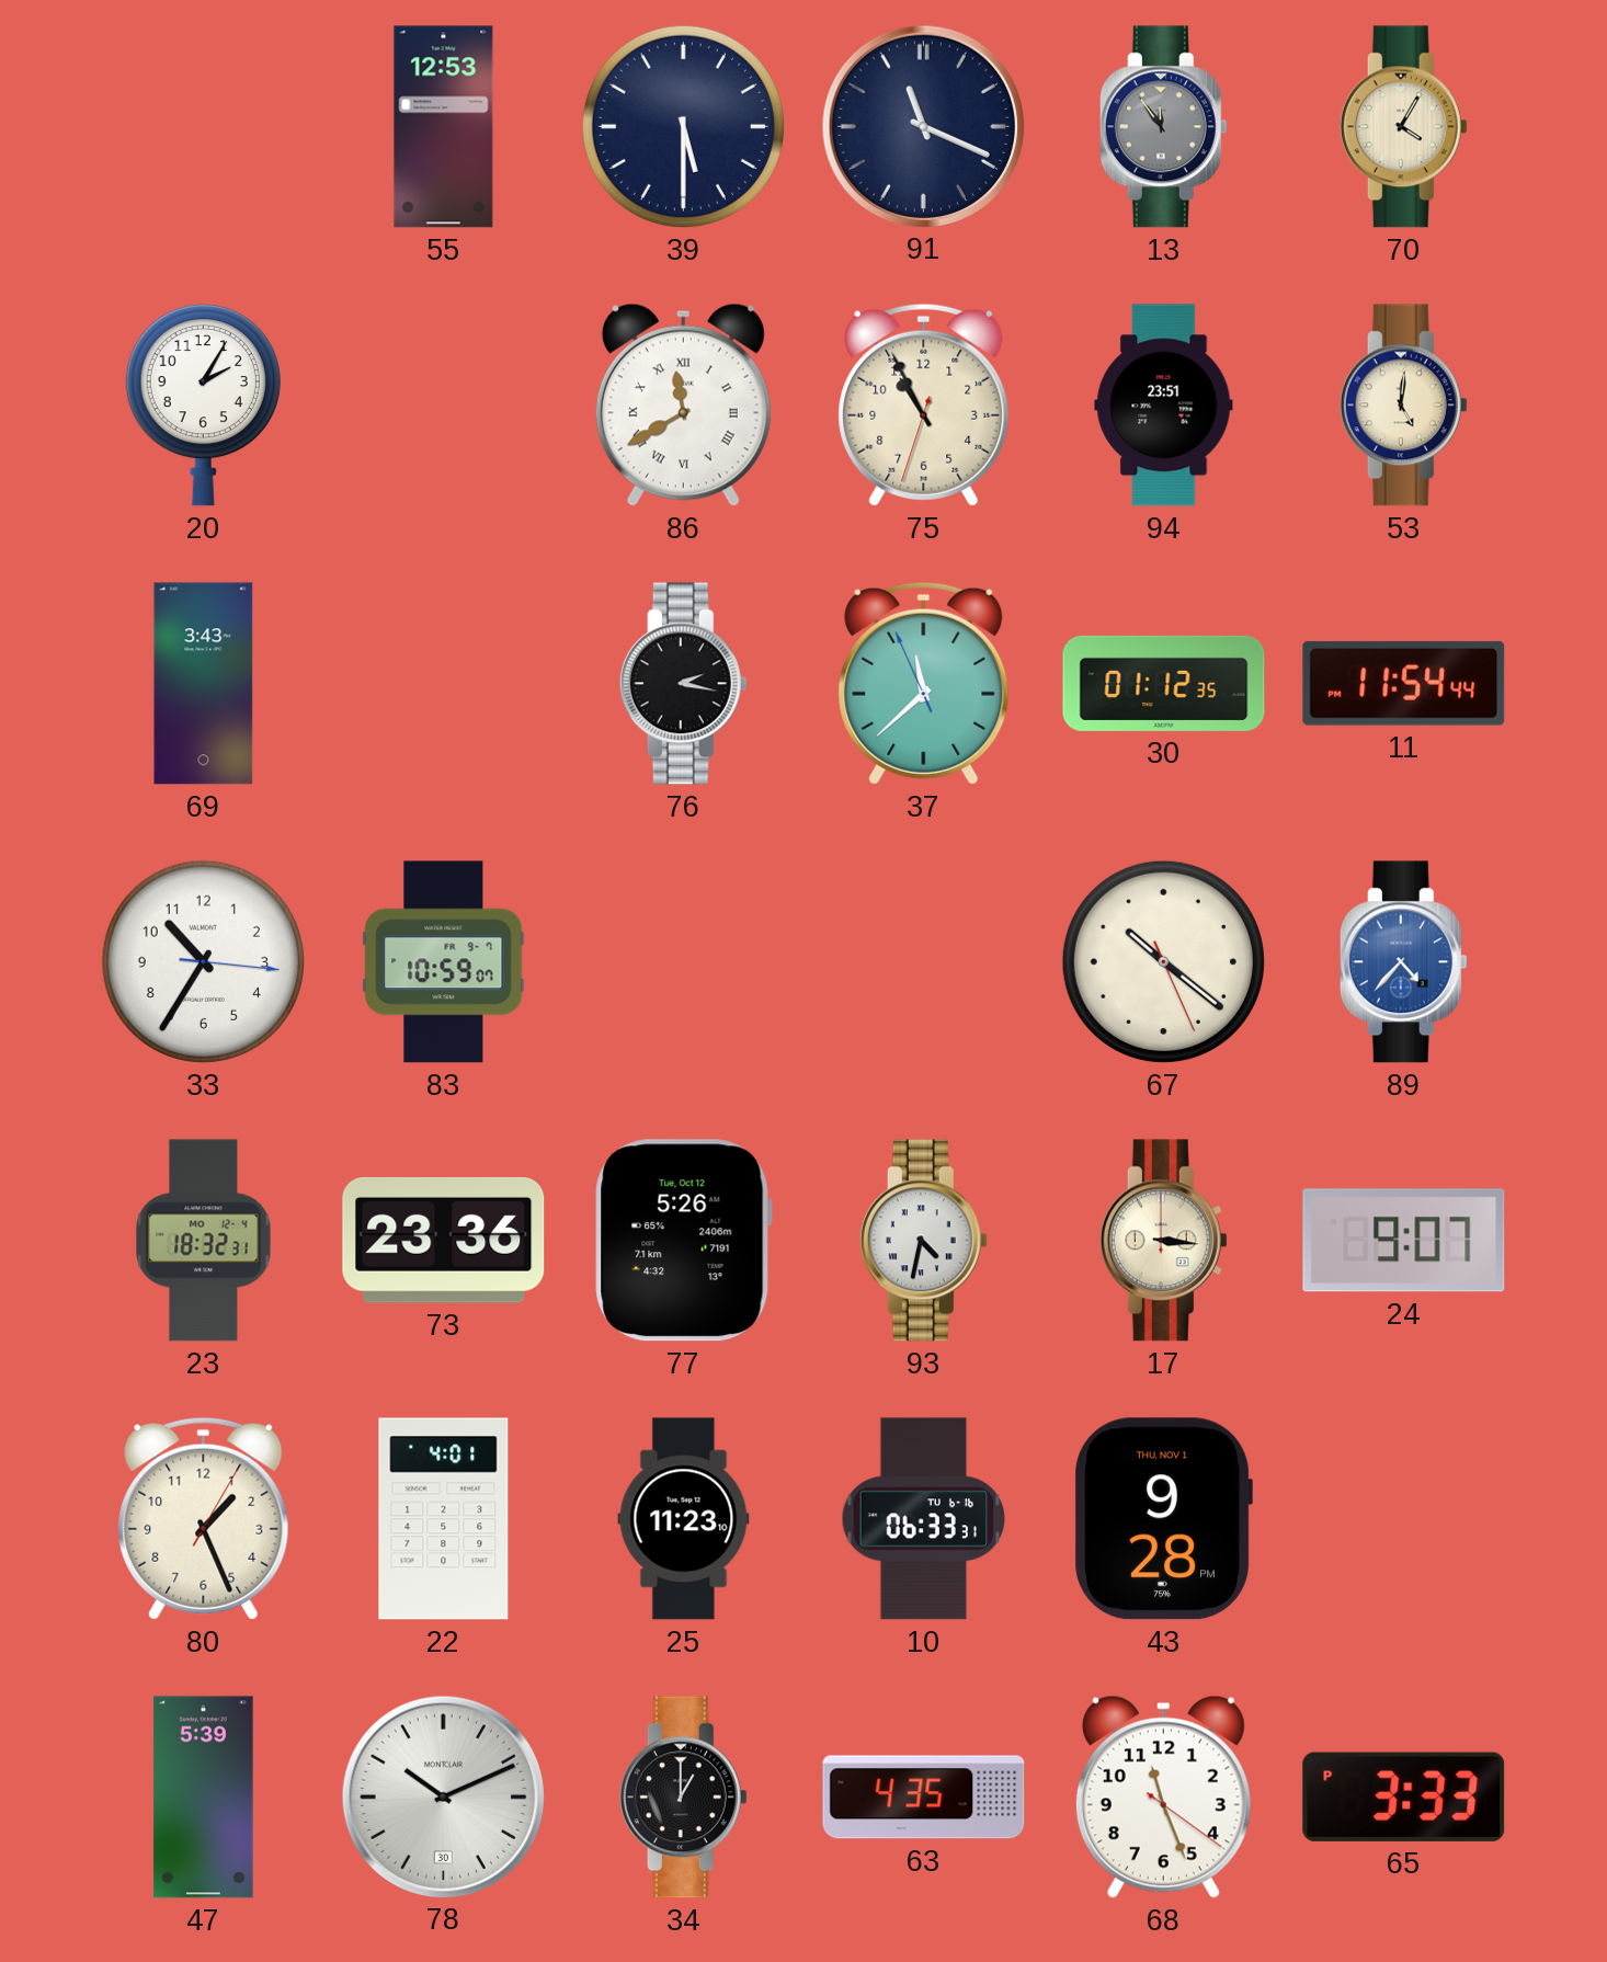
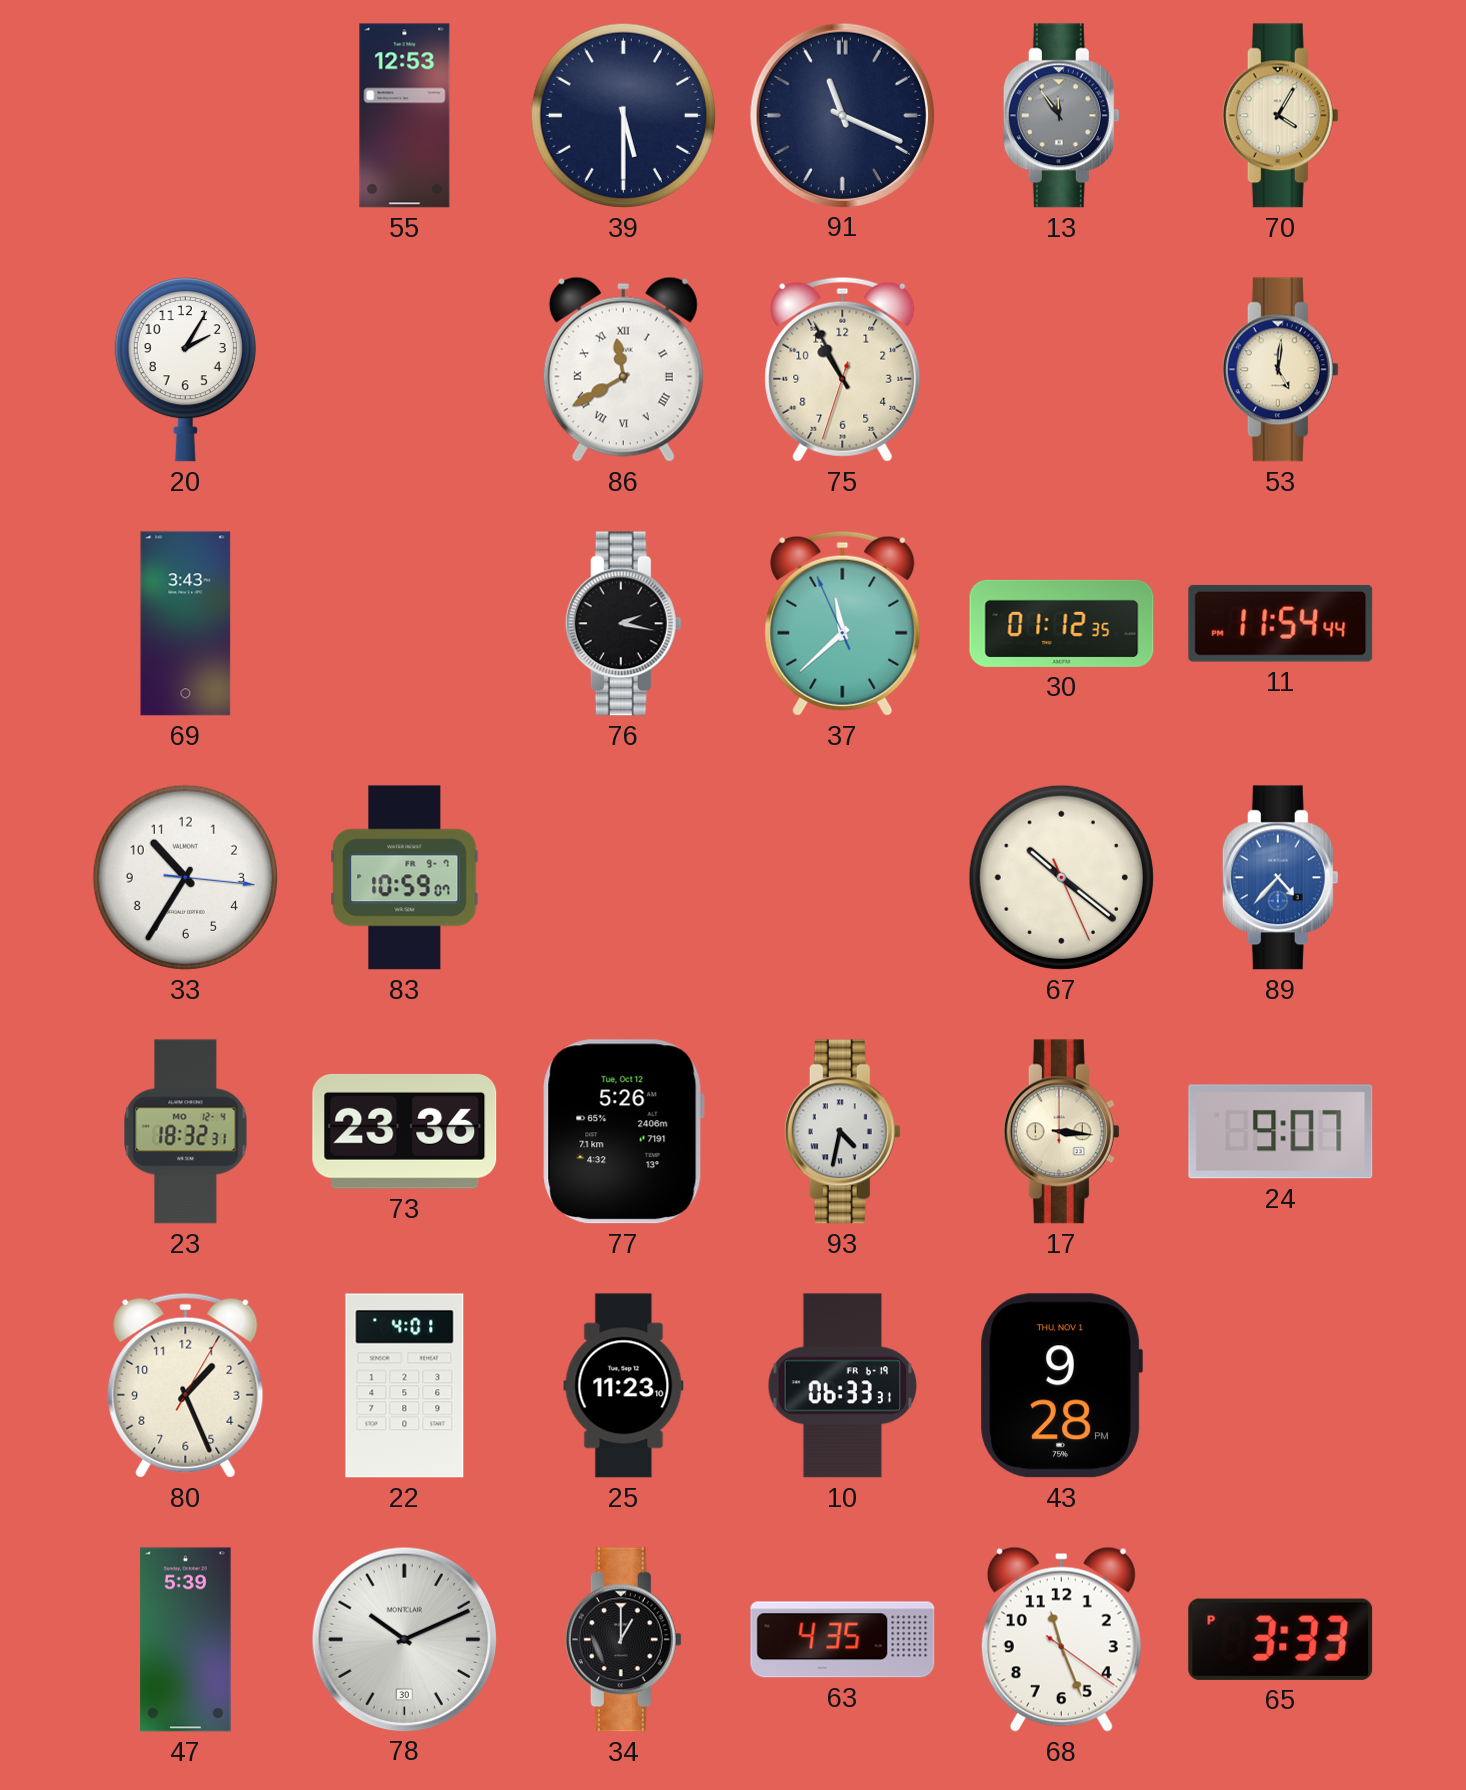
94: 23:51 -> none (1164, 406)
10 date: TU 6-16 -> FR 6-19 (843, 1386)
